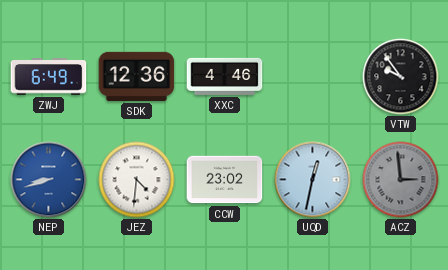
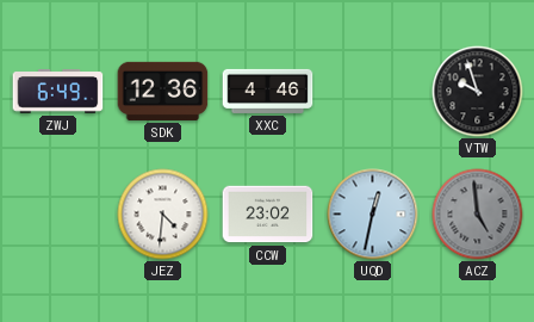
VTW: 9:54 -> 9:57 (478, 92)
NEP: 8:42 -> none (49, 180)
ACZ: 2:59 -> 4:59 (478, 215)
